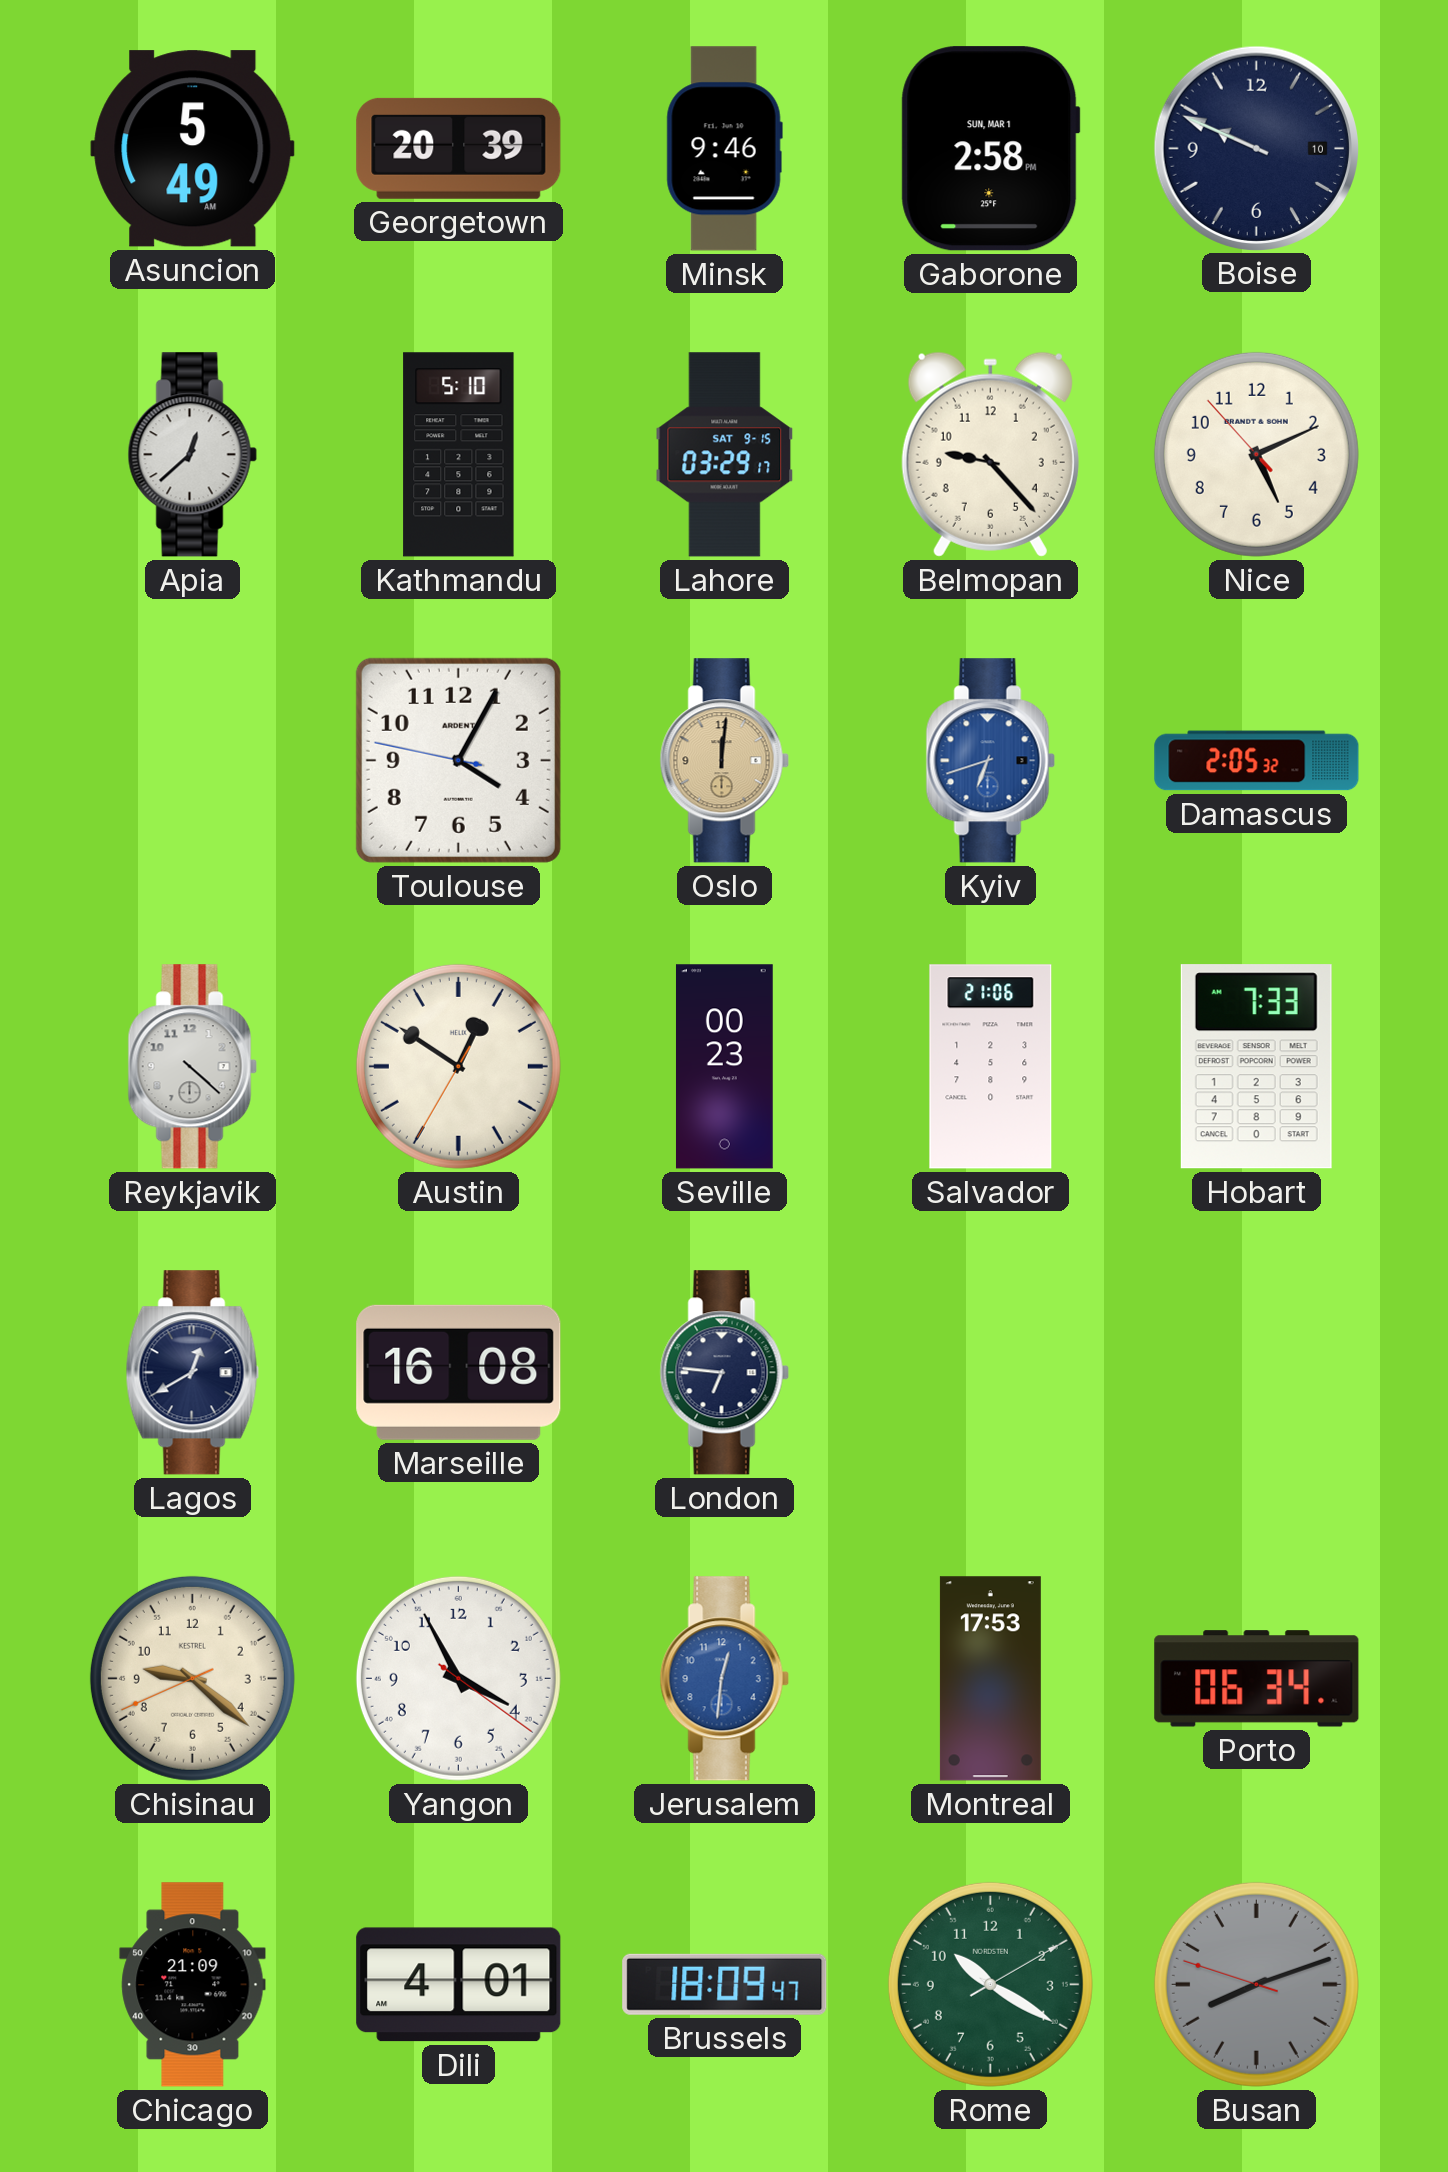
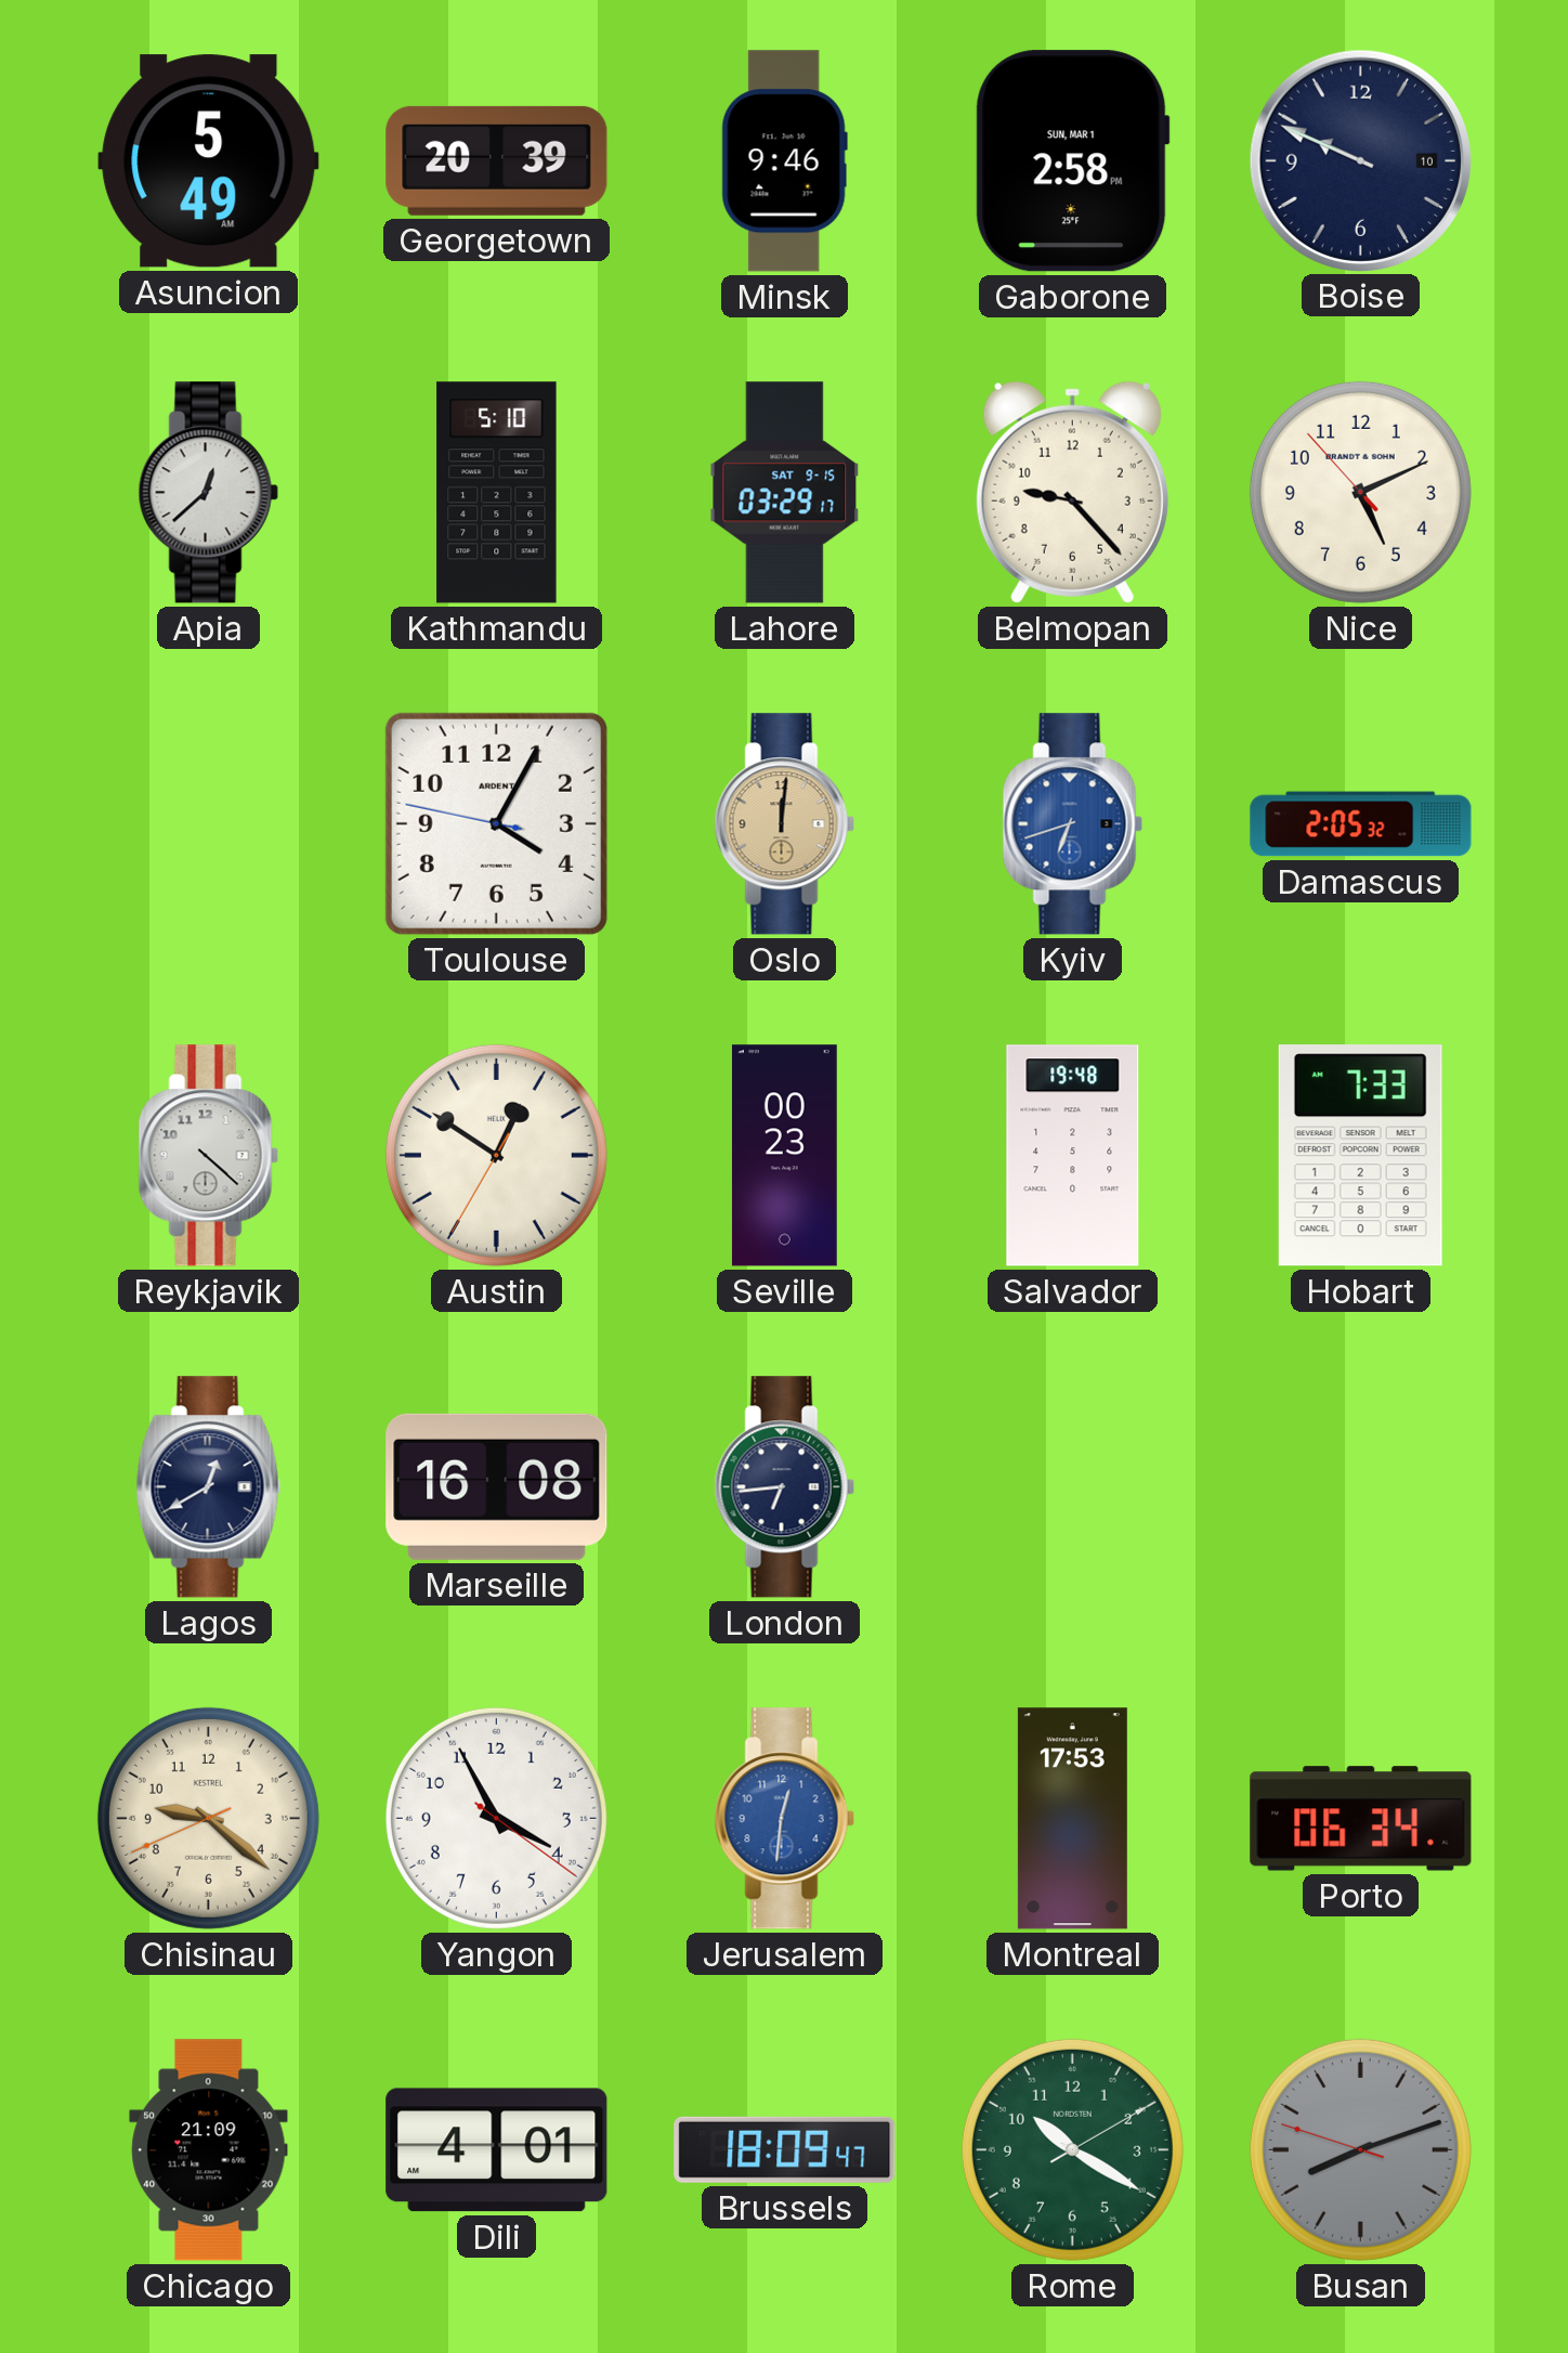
Salvador: 21:06 -> 19:48 (1073, 1156)
London: 6:46 -> 6:44 (784, 1487)
